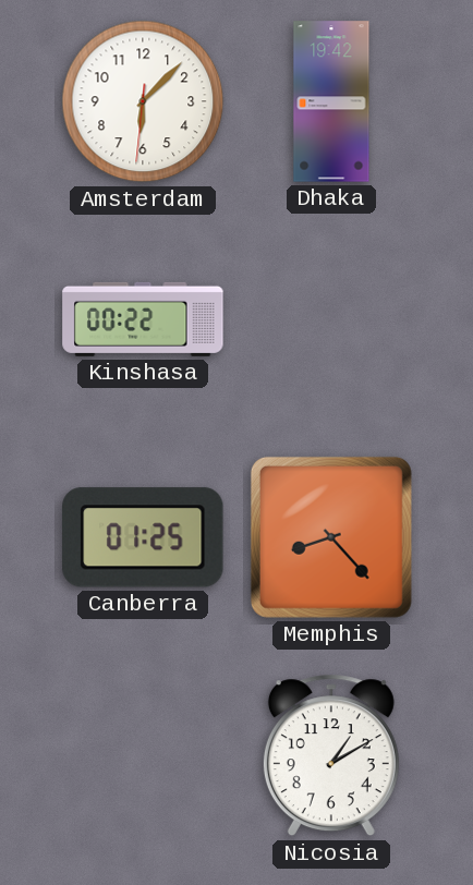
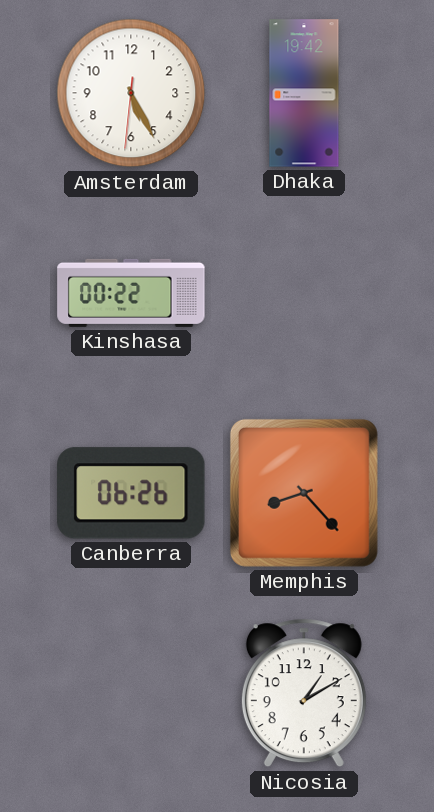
Amsterdam: 6:07 -> 5:25 (131, 93)
Canberra: 01:25 -> 06:26 (131, 493)
